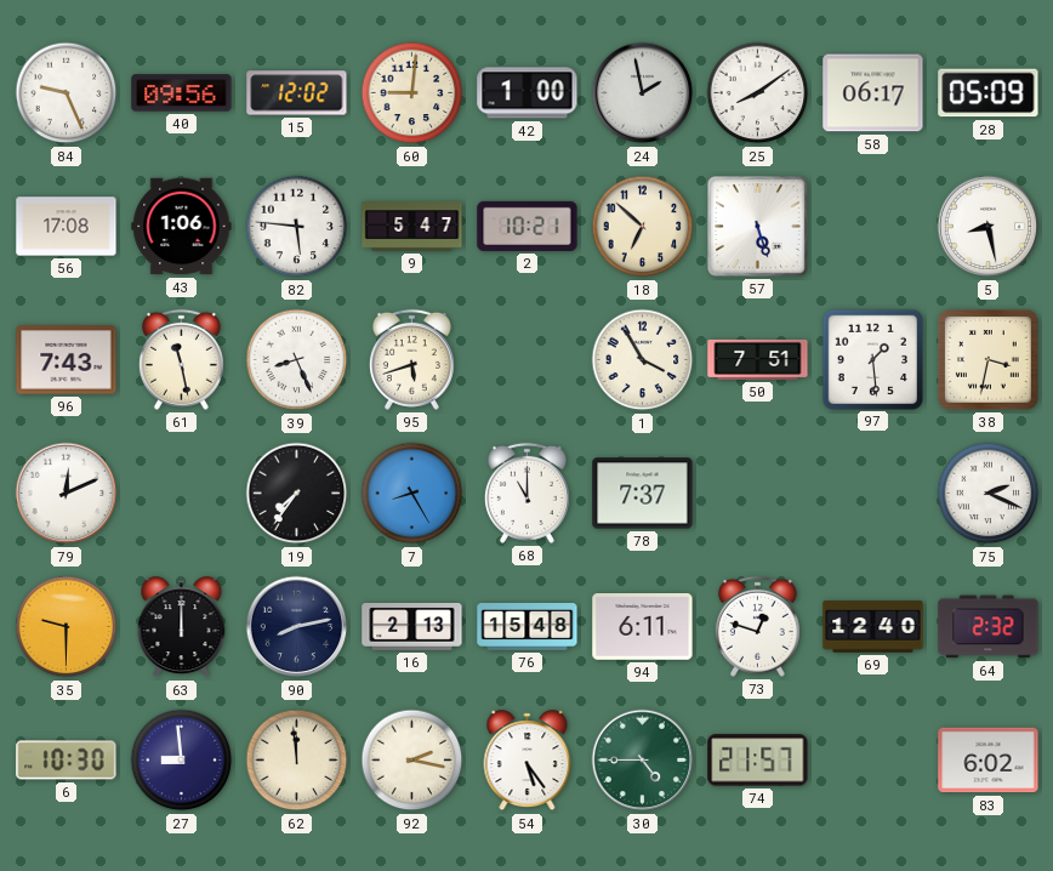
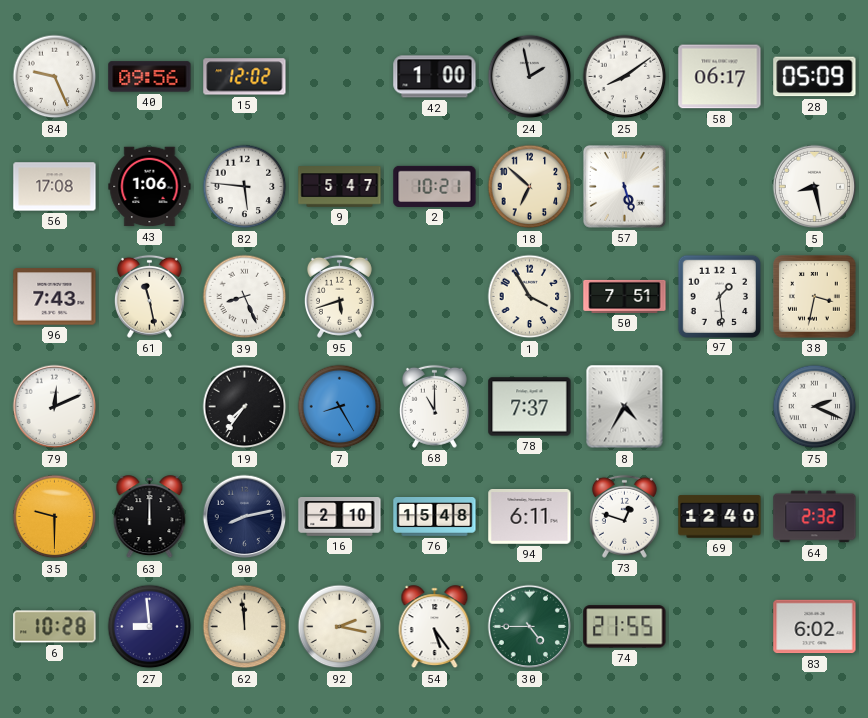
60: 9:01 -> none (412, 93)
8: none -> 4:35 (625, 407)
16: 2:13 -> 2:10 (340, 517)
6: 10:30 -> 10:28 (55, 627)
74: 21:57 -> 21:55 (625, 627)
